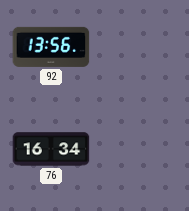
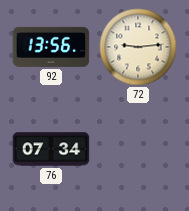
72: none -> 9:14 (138, 47)
76: 16:34 -> 07:34 (51, 149)
